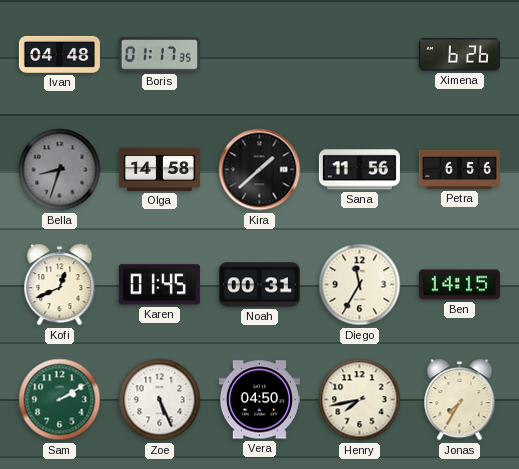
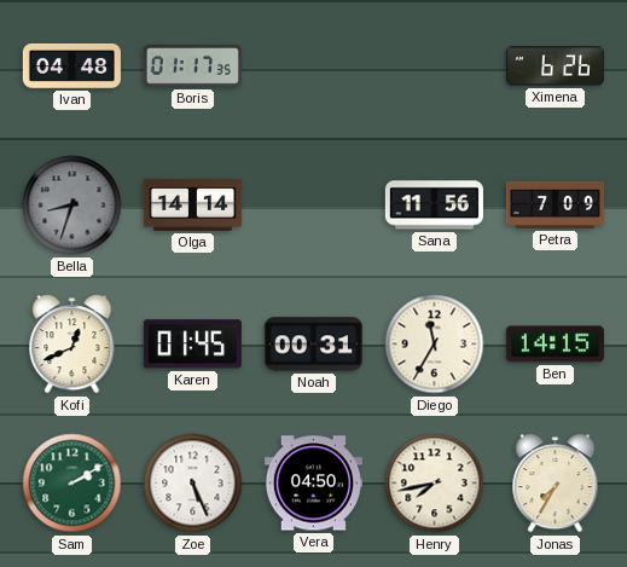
Olga: 14:58 -> 14:14 (192, 204)
Kira: 1:38 -> none (260, 170)
Petra: 6:56 -> 7:09 (555, 204)
